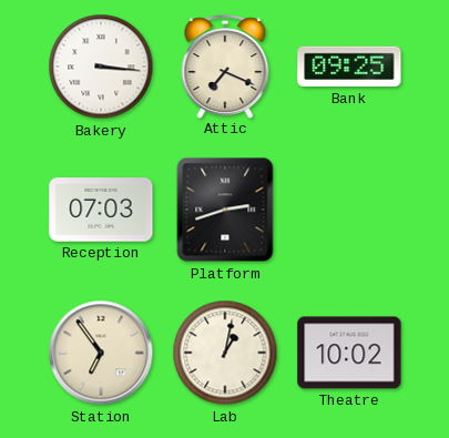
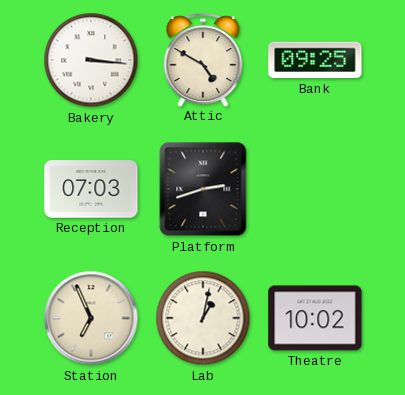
Attic: 7:19 -> 4:50 (203, 60)
Station: 6:54 -> 6:56 (91, 318)
